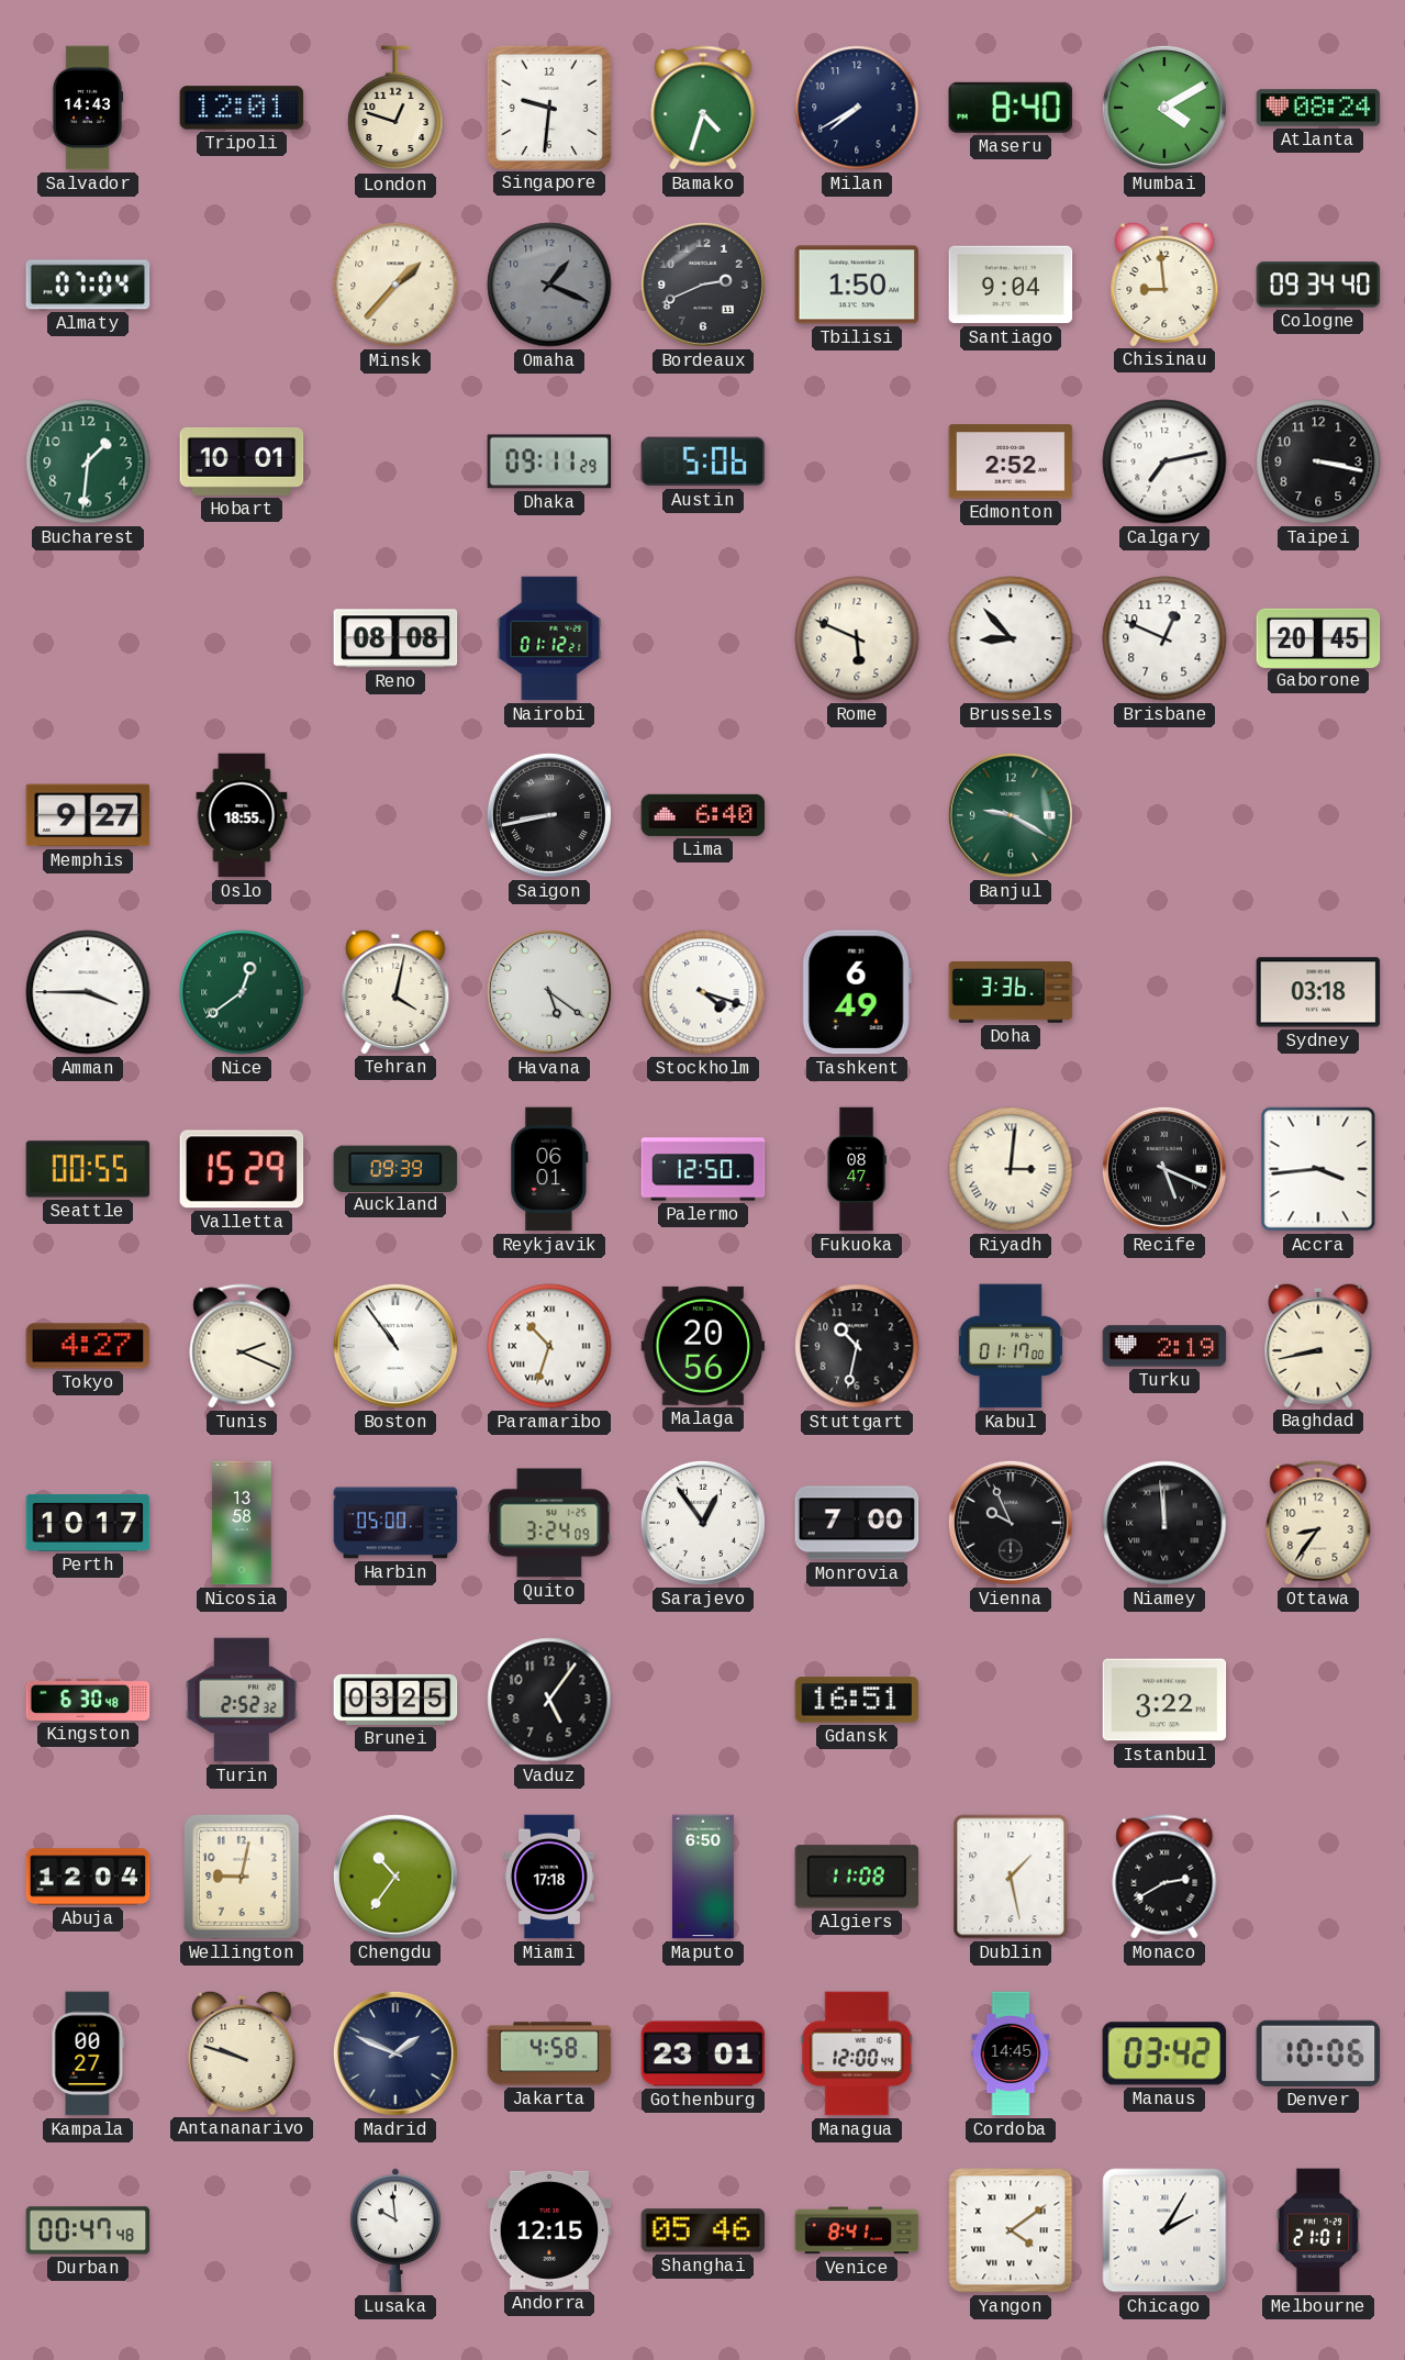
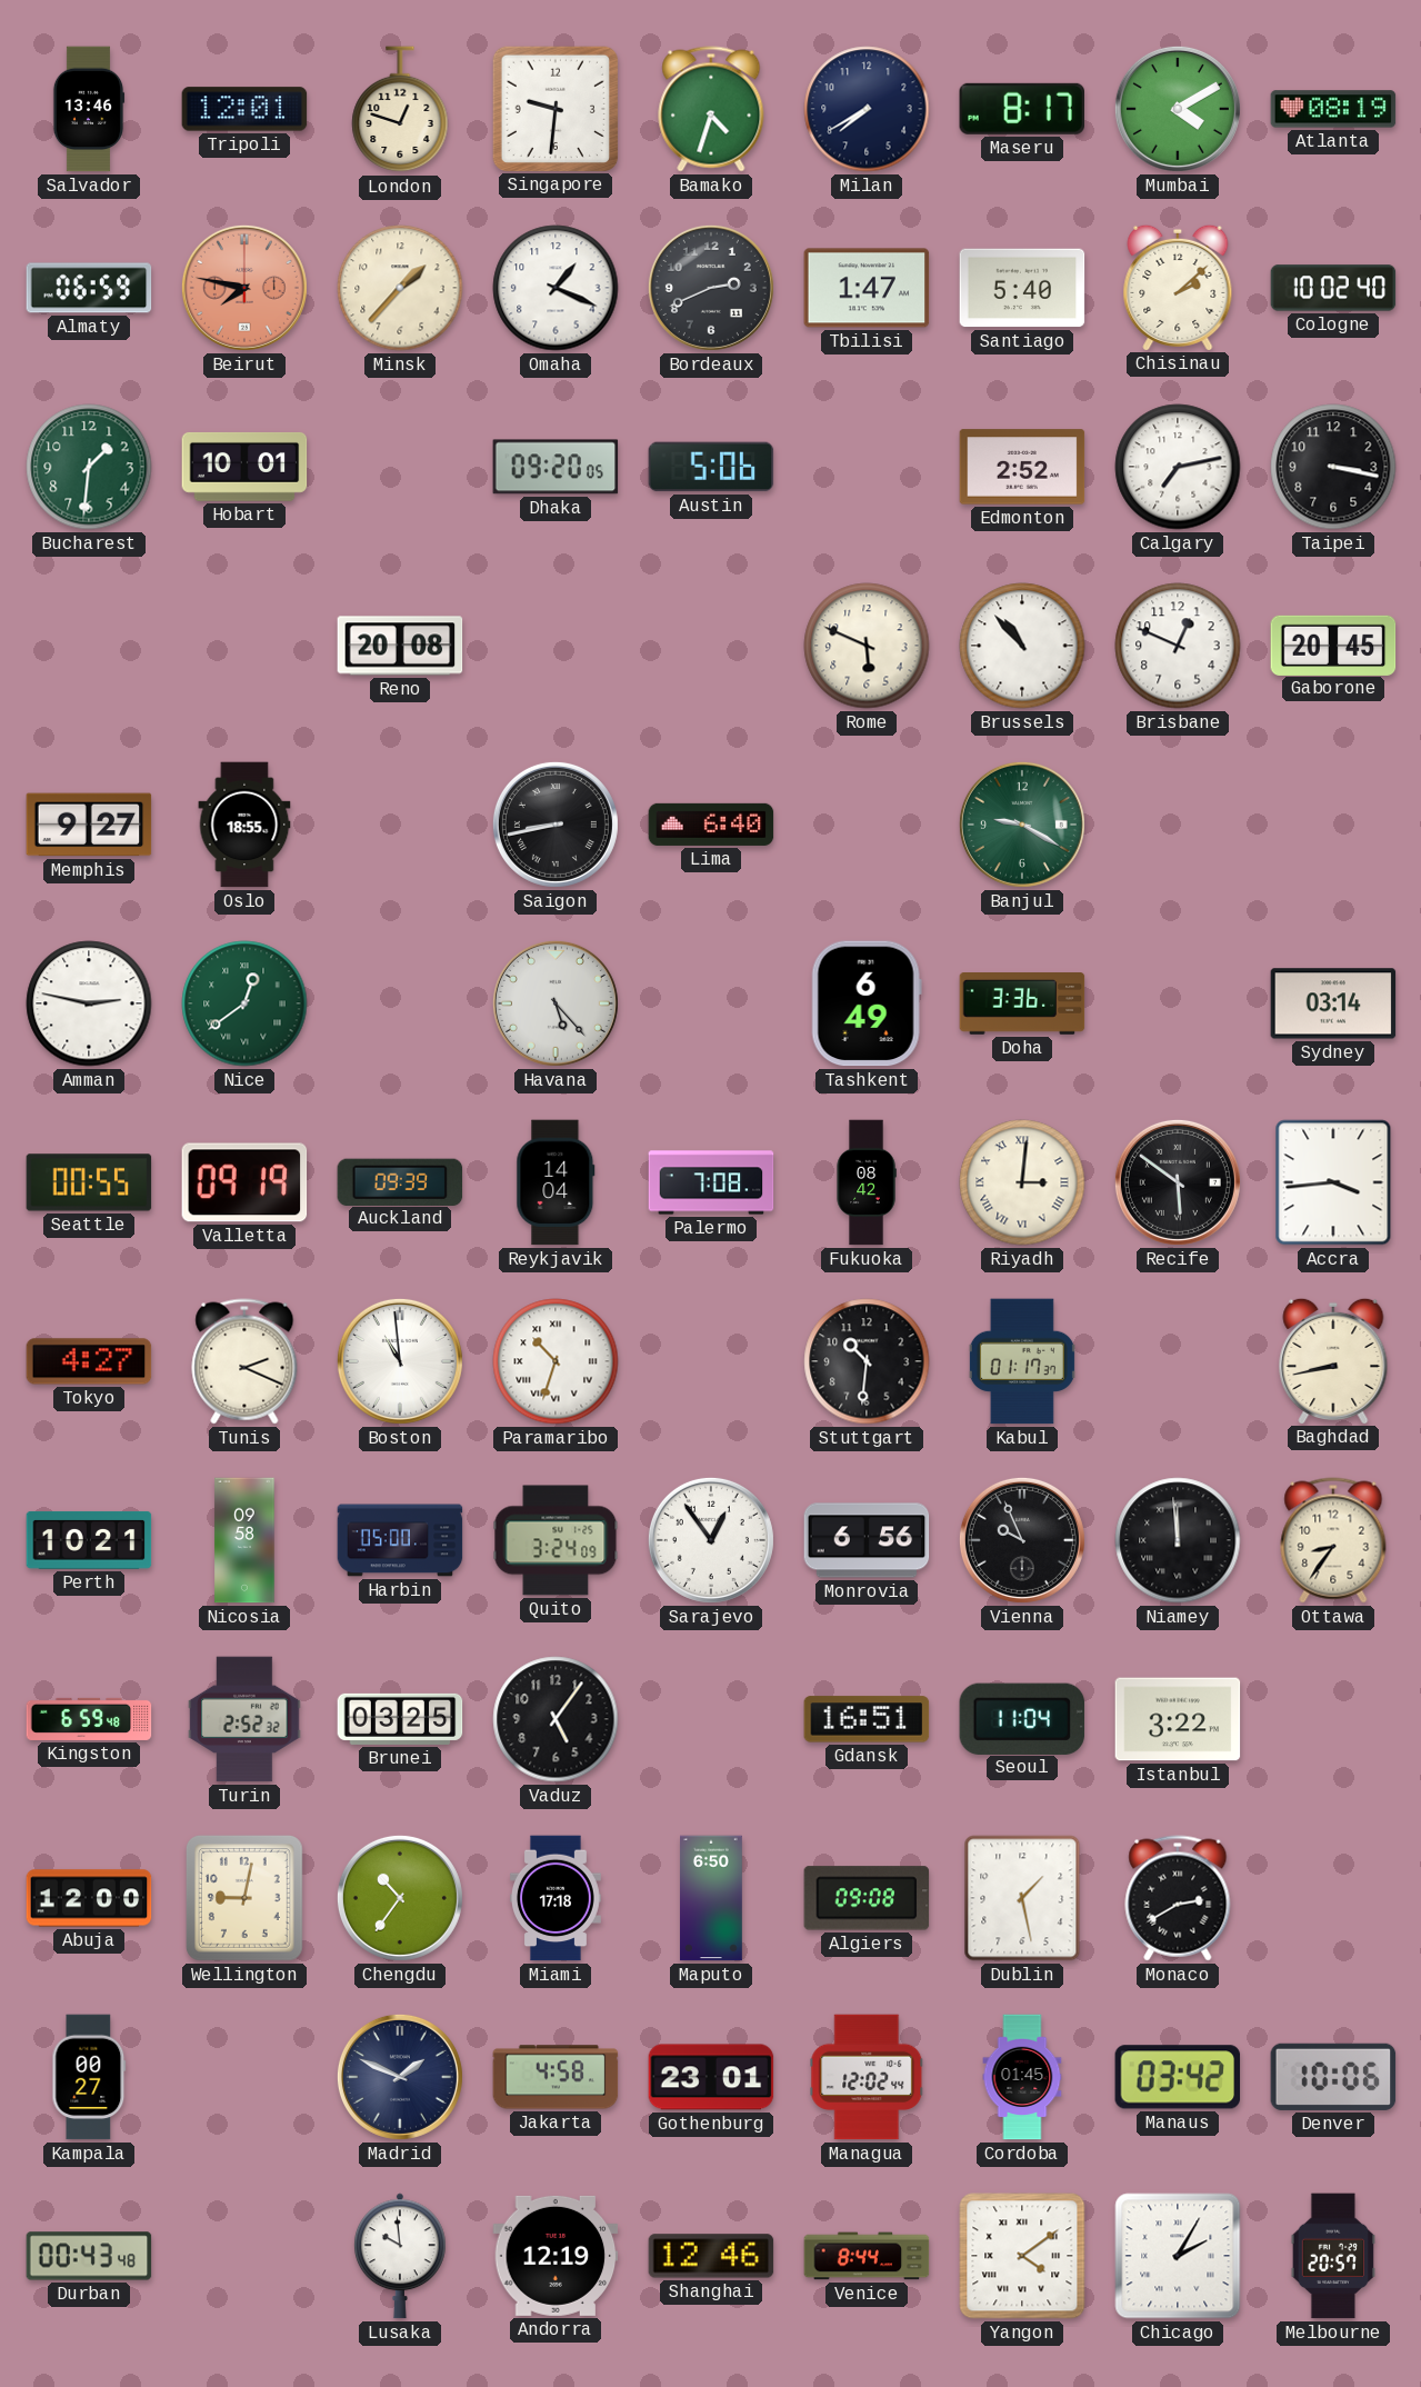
Salvador: 14:43 -> 13:46 (89, 109)
Maseru: 8:40 -> 8:17 (1021, 109)
Atlanta: 08:24 -> 08:19 (1333, 109)
Almaty: 07:04 -> 06:59 (89, 288)
Beirut: none -> 7:47 (244, 288)
Omaha dial: grey -> white (556, 288)
Tbilisi: 1:50 -> 1:47 (867, 288)
Santiago: 9:04 -> 5:40 (1022, 288)
Chisinau: 8:59 -> 2:08 (1178, 287)
Cologne: 09:34 -> 10:02 (1333, 288)
Dhaka: 09:11 -> 09:20 (556, 467)
Reno: 08:08 -> 20:08 (400, 646)
Nairobi: 01:12 -> none (549, 638)
Brussels: 8:53 -> 10:53 (1022, 646)
Amman: 3:45 -> 2:47 (89, 1003)
Tehran: 4:02 -> none (395, 991)
Havana: 5:21 -> 5:23 (556, 1003)
Stockholm: 4:18 -> none (703, 992)
Sydney: 03:18 -> 03:14 (1333, 1003)
Valletta: 15:29 -> 09:19 (244, 1182)
Reykjavik: 06:01 -> 14:04 (556, 1182)
Palermo: 12:50 -> 7:08 (711, 1182)
Fukuoka: 08:47 -> 08:42 (867, 1182)
Recife: 5:19 -> 5:51 (1178, 1182)
Boston: 10:54 -> 10:59 (400, 1361)
Malaga: 20:56 -> none (703, 1346)
Stuttgart: 10:32 -> 10:31 (867, 1361)
Kabul: 01:17:00 -> 01:17:37 (1022, 1361)
Turku: 2:19 -> none (1164, 1346)
Perth: 10:17 -> 10:21 (89, 1540)
Nicosia: 13:58 -> 09:58 (244, 1540)
Monrovia: 7:00 -> 6:56 (867, 1540)
Kingston: 6:30 -> 6:59 (89, 1719)
Seoul: none -> 11:04 (1022, 1718)
Abuja: 12:04 -> 12:00 (89, 1898)
Algiers: 11:08 -> 09:08 (867, 1898)
Antananarivo: 9:48 -> none (242, 2052)
Managua: 12:00 -> 12:02 (867, 2077)
Cordoba: 14:45 -> 01:45 (1022, 2077)
Durban: 00:47 -> 00:43 (89, 2256)
Andorra: 12:15 -> 12:19 (556, 2256)
Shanghai: 05:46 -> 12:46 (711, 2256)
Venice: 8:41 -> 8:44 (867, 2256)
Melbourne: 21:01 -> 20:57 (1332, 2256)
